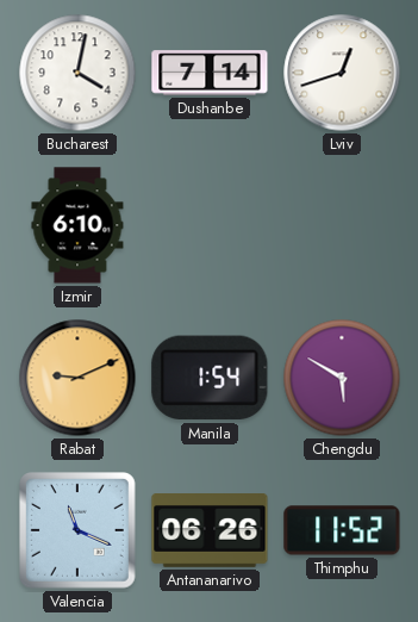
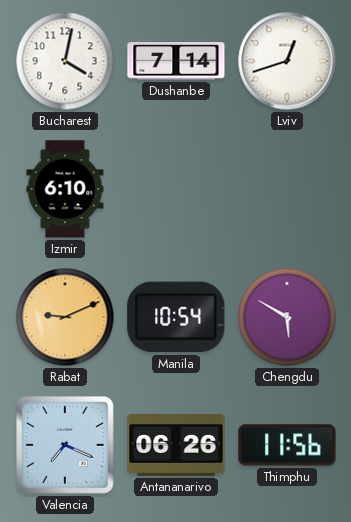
Manila: 1:54 -> 10:54 (176, 317)
Valencia: 11:19 -> 7:19 (66, 446)
Thimphu: 11:52 -> 11:56 (287, 445)
